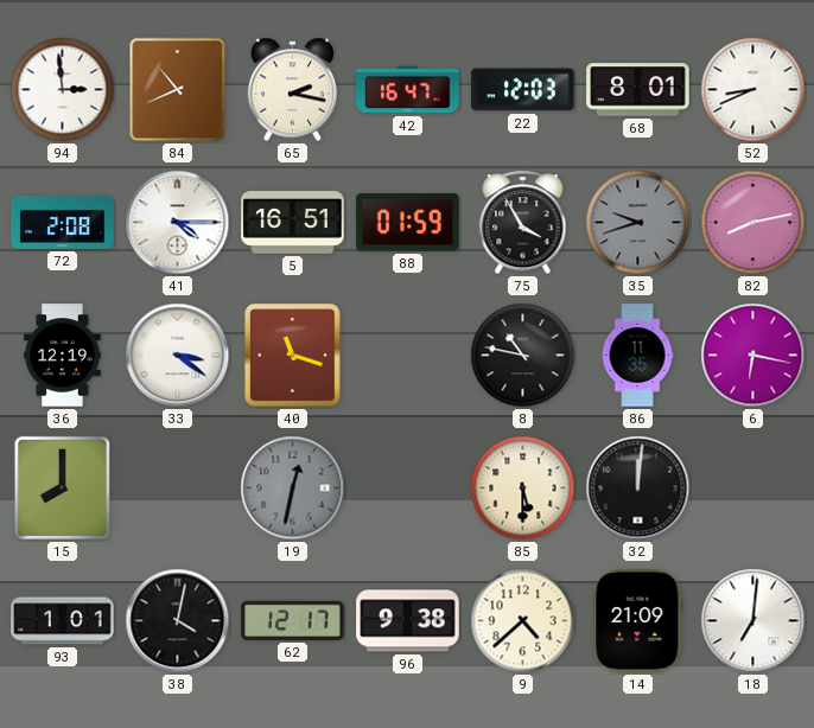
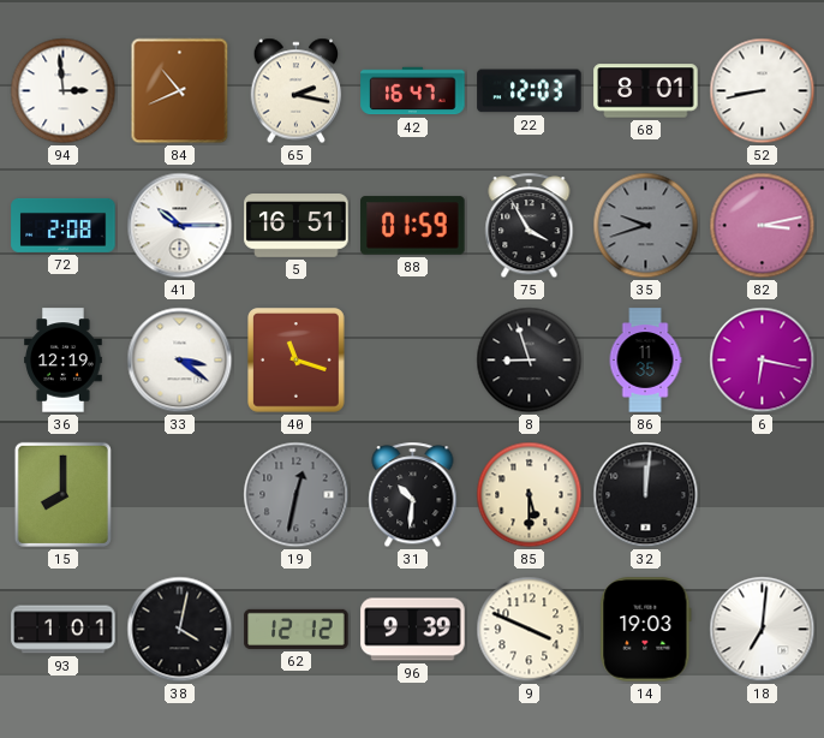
52: 8:41 -> 8:43 (763, 91)
41: 4:15 -> 10:15 (180, 226)
82: 8:13 -> 3:13 (763, 226)
8: 10:47 -> 8:57 (530, 361)
31: none -> 10:31 (413, 495)
62: 12:17 -> 12:12 (297, 629)
96: 9:38 -> 9:39 (413, 630)
9: 4:38 -> 3:49 (530, 630)
14: 21:09 -> 19:03 (646, 630)
